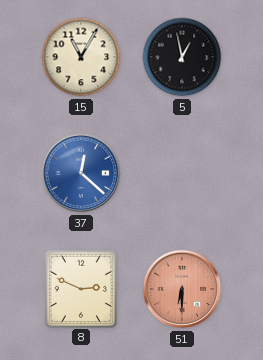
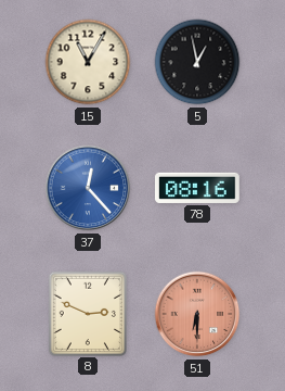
37: 12:22 -> 12:23 (88, 188)
78: none -> 08:16 (198, 188)
